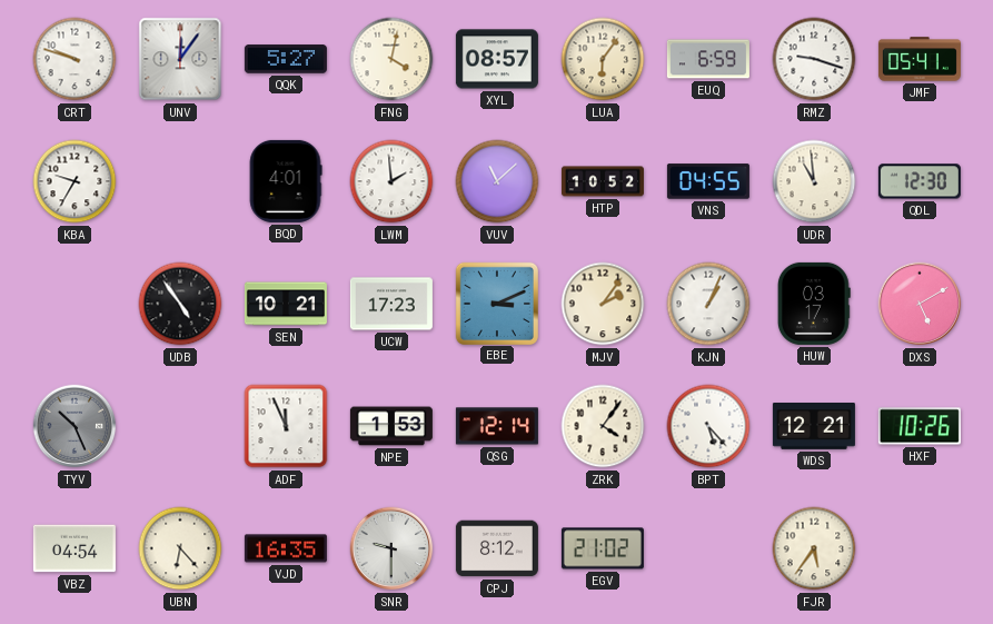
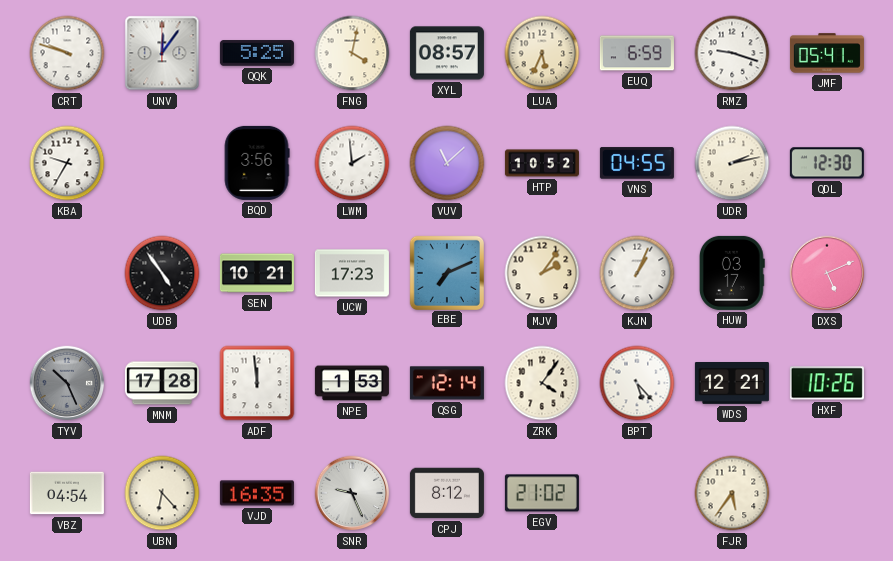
QQK: 5:27 -> 5:25 (257, 53)
LUA: 6:06 -> 5:34 (542, 53)
BQD: 4:01 -> 3:56 (257, 163)
UDR: 10:59 -> 2:13 (732, 163)
EBE: 3:11 -> 7:11 (446, 272)
DXS: 5:10 -> 5:11 (827, 273)
MNM: none -> 17:28 (162, 383)
ADF: 11:56 -> 11:59 (257, 383)
SNR: 9:30 -> 9:26 (352, 493)
